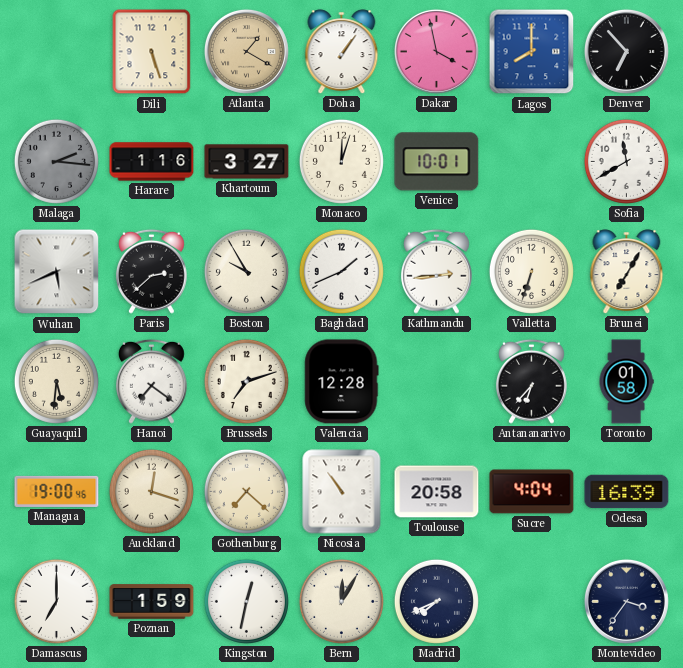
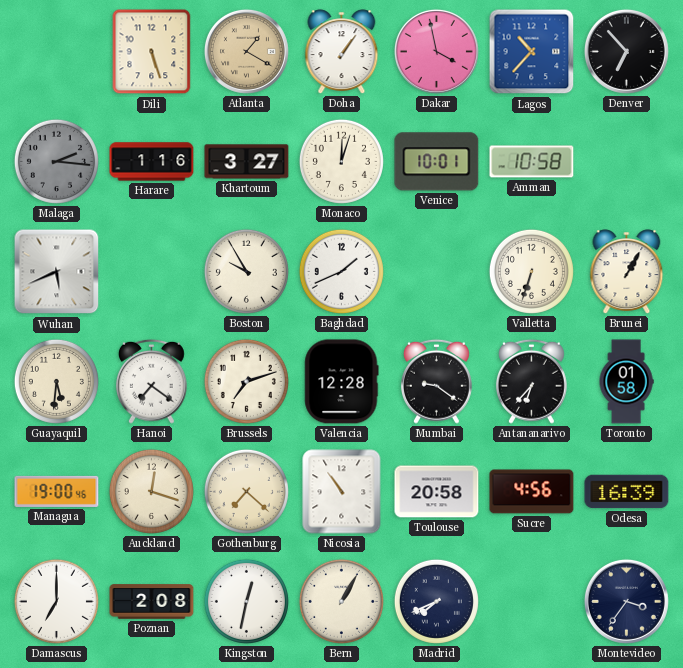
Lagos: 8:00 -> 10:37 (532, 52)
Amman: none -> 10:58 (532, 162)
Sofia: 11:40 -> none (626, 161)
Paris: 2:38 -> none (151, 271)
Kathmandu: 2:44 -> none (436, 271)
Brunei: 7:05 -> 1:05 (627, 272)
Mumbai: none -> 9:21 (436, 381)
Sucre: 4:04 -> 4:56 (532, 492)
Poznan: 1:59 -> 2:08 (152, 602)
Bern: 12:05 -> 1:05 (341, 601)
